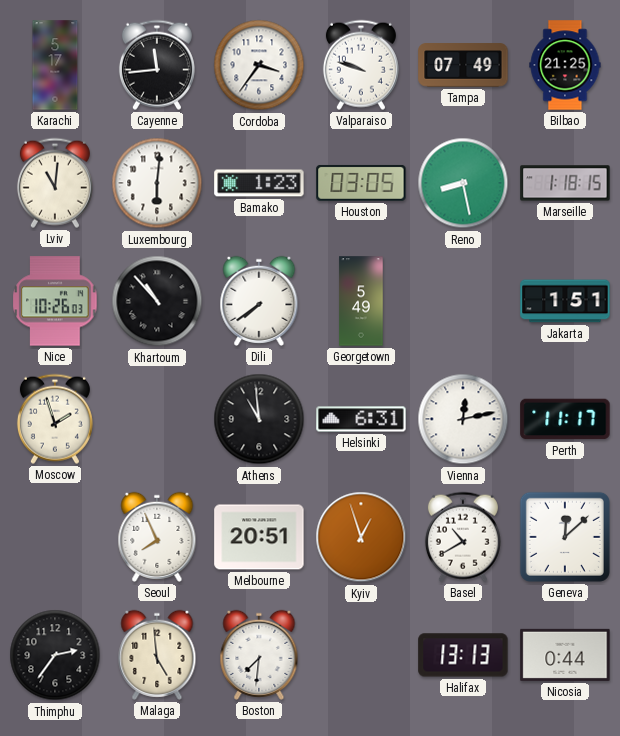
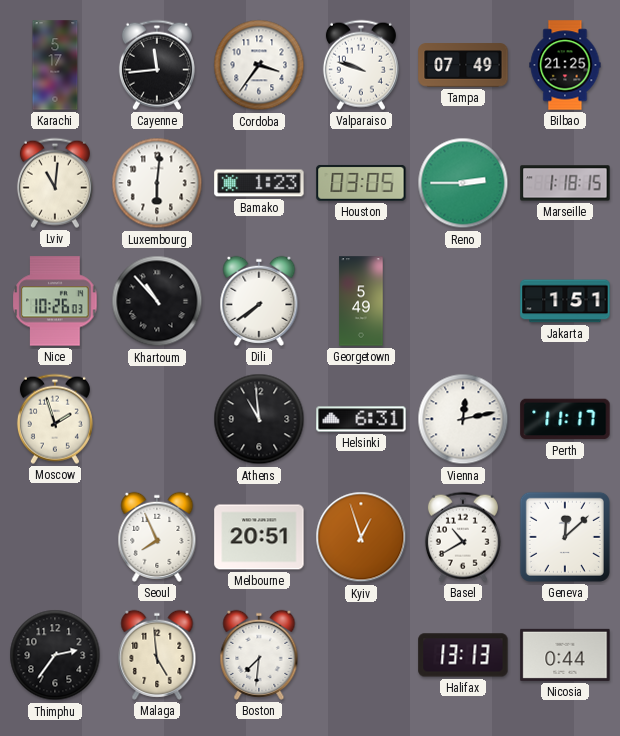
Reno: 8:28 -> 2:45 (463, 183)
